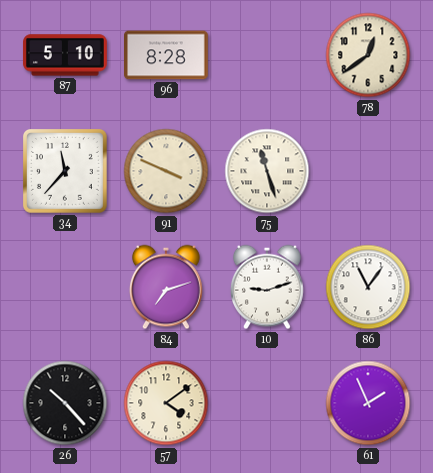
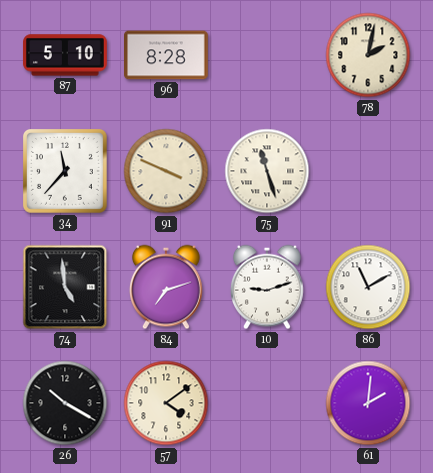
78: 12:39 -> 2:02 (368, 55)
74: none -> 4:59 (65, 287)
86: 11:06 -> 11:10 (368, 287)
26: 10:23 -> 10:20 (65, 403)
61: 1:56 -> 2:01 (368, 403)
